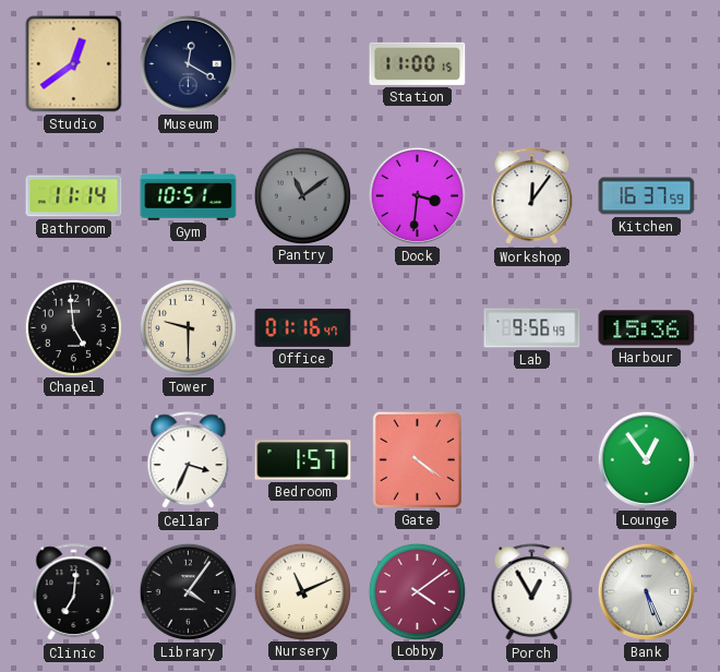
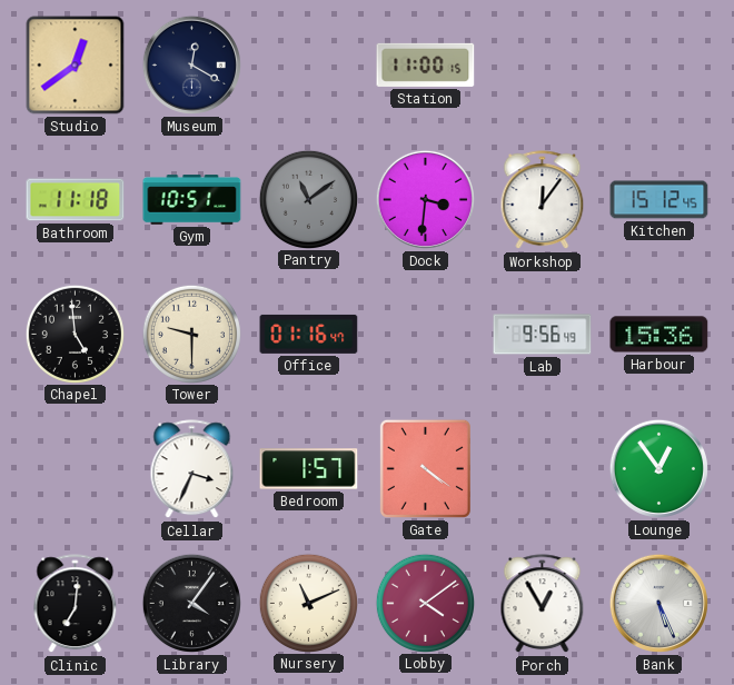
Bathroom: 11:14 -> 11:18 (76, 200)
Kitchen: 16:37 -> 15:12 (659, 200)
